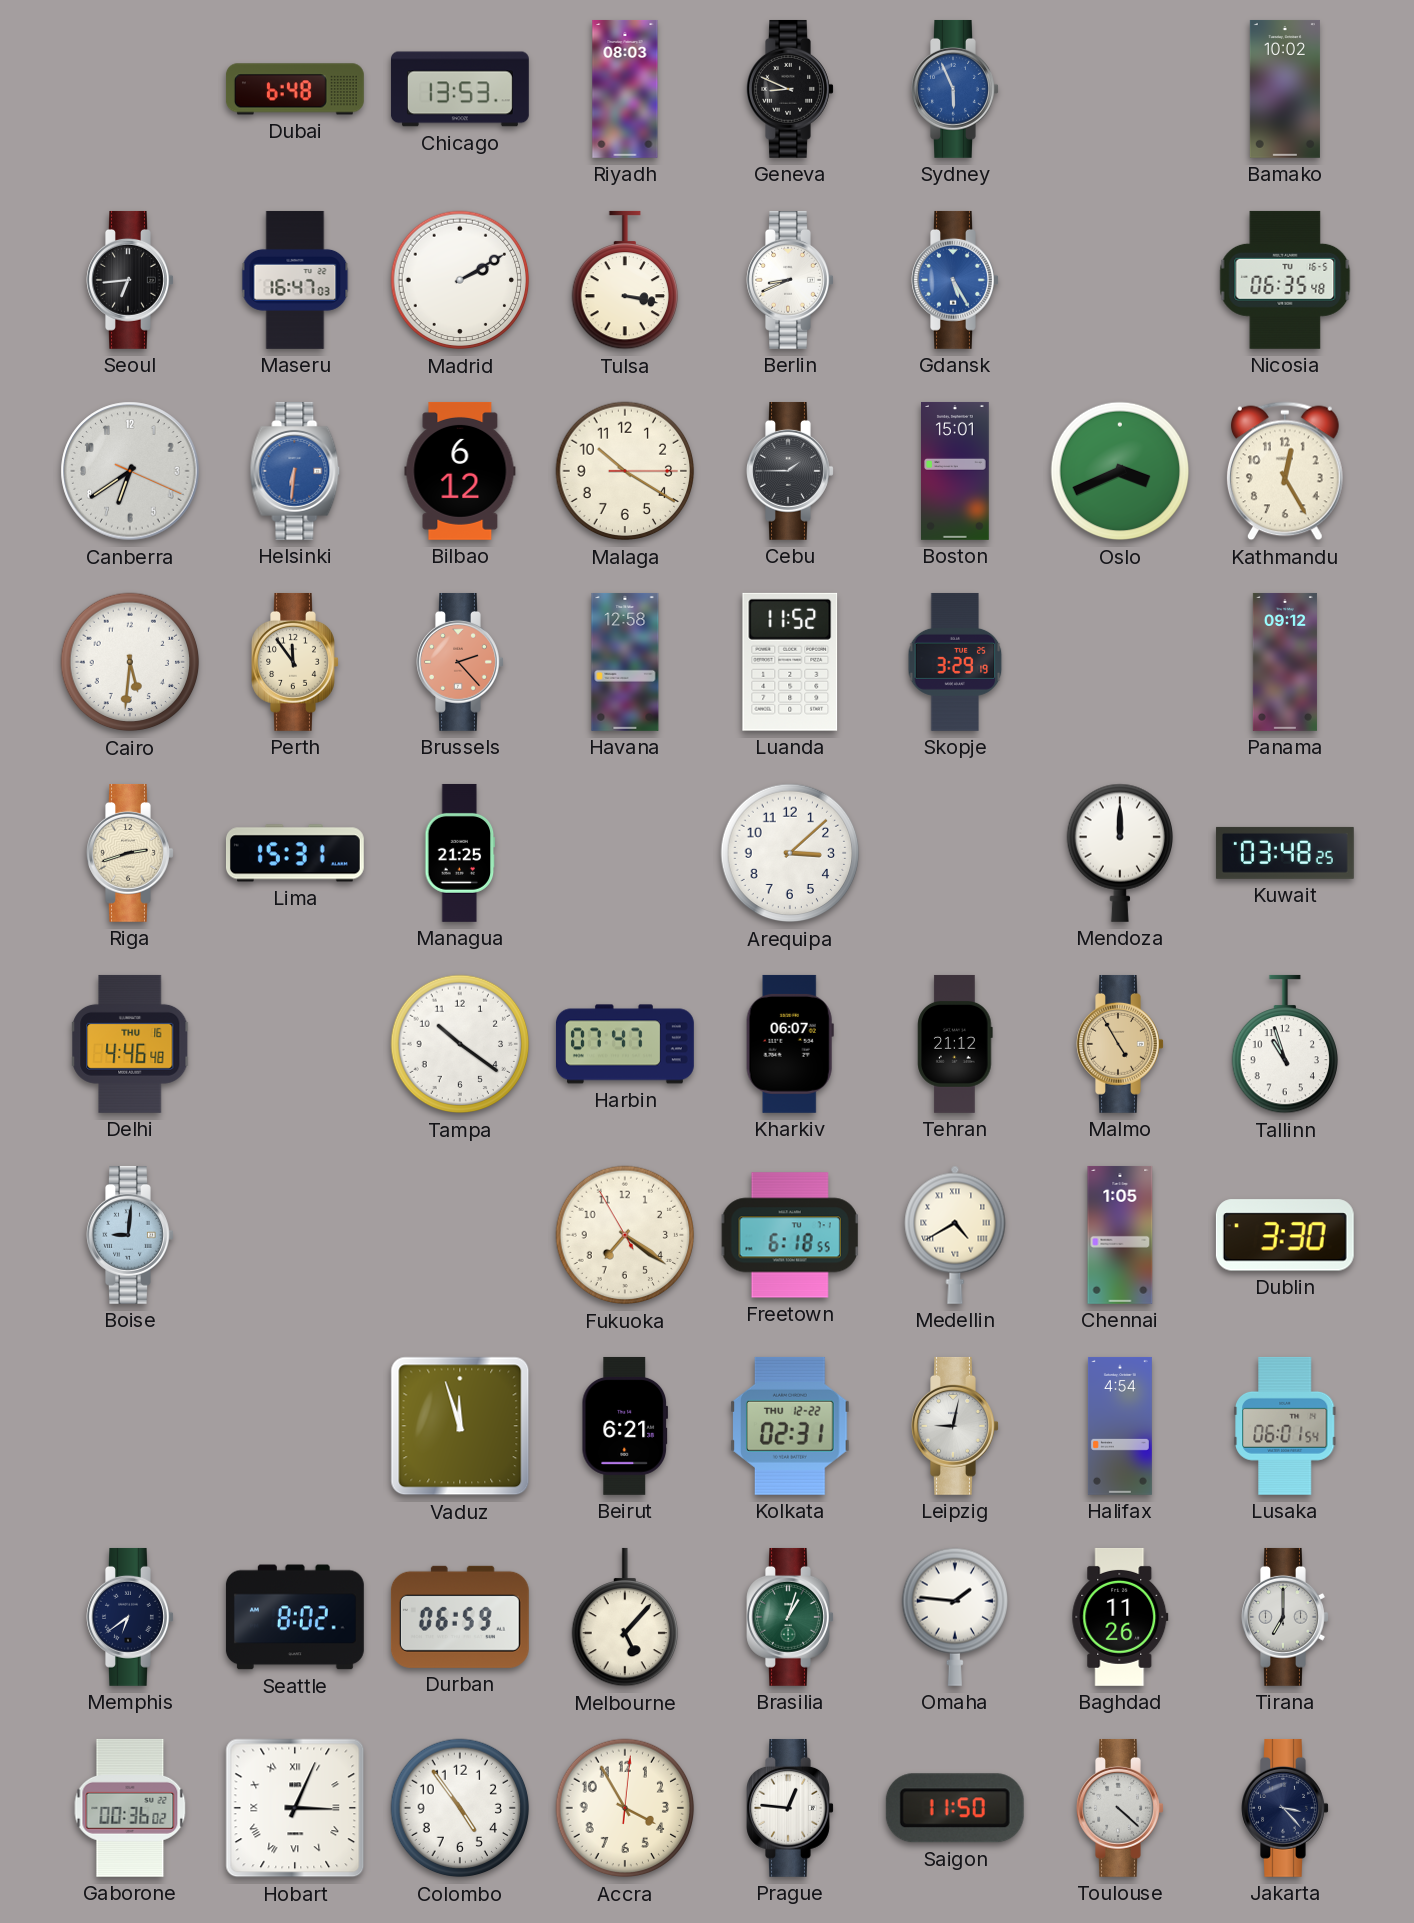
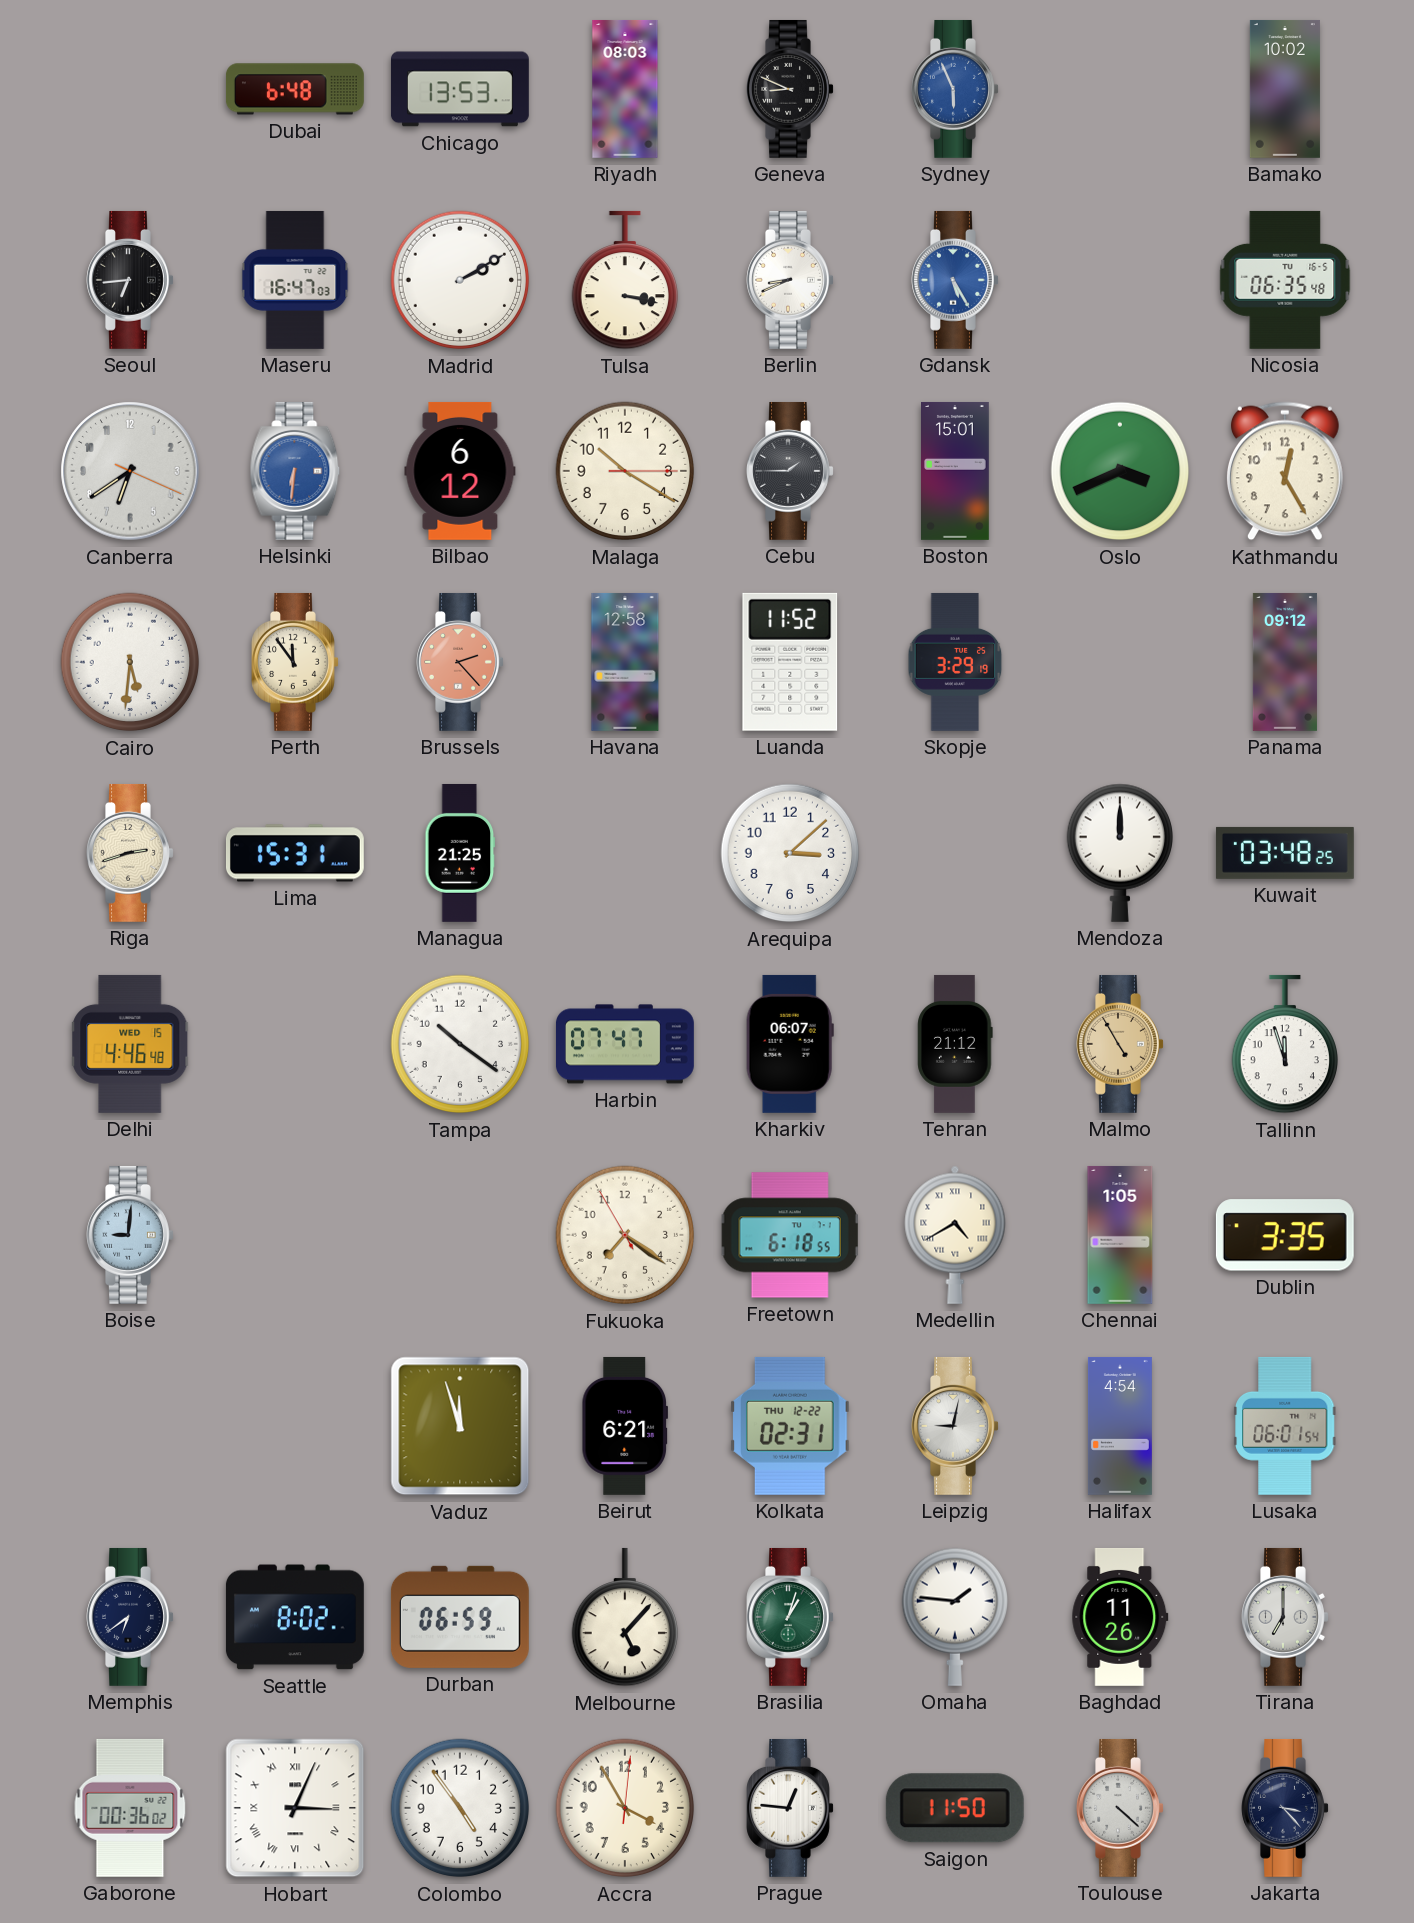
Delhi date: THU 16 -> WED 15 (131, 1044)
Tallinn: 10:57 -> 11:57 (1284, 1044)
Dublin: 3:30 -> 3:35 (1285, 1235)
